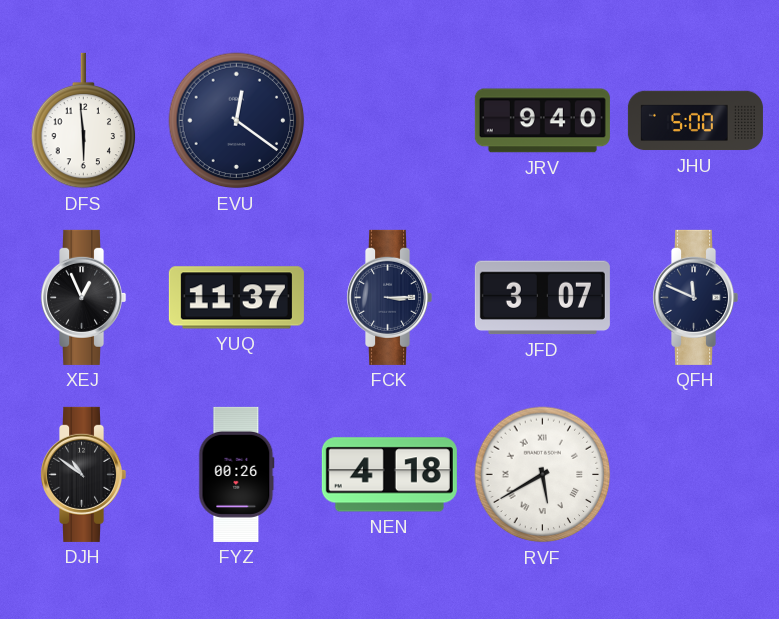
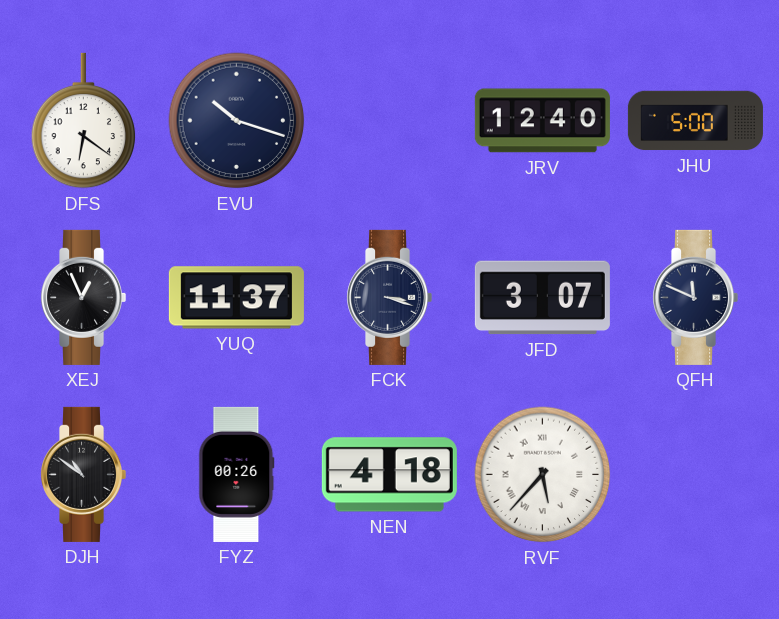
DFS: 5:59 -> 6:21 (84, 121)
EVU: 12:21 -> 10:18 (237, 121)
JRV: 9:40 -> 12:40 (542, 121)
FCK: 3:15 -> 3:18 (390, 297)
RVF: 5:40 -> 5:37 (543, 475)
